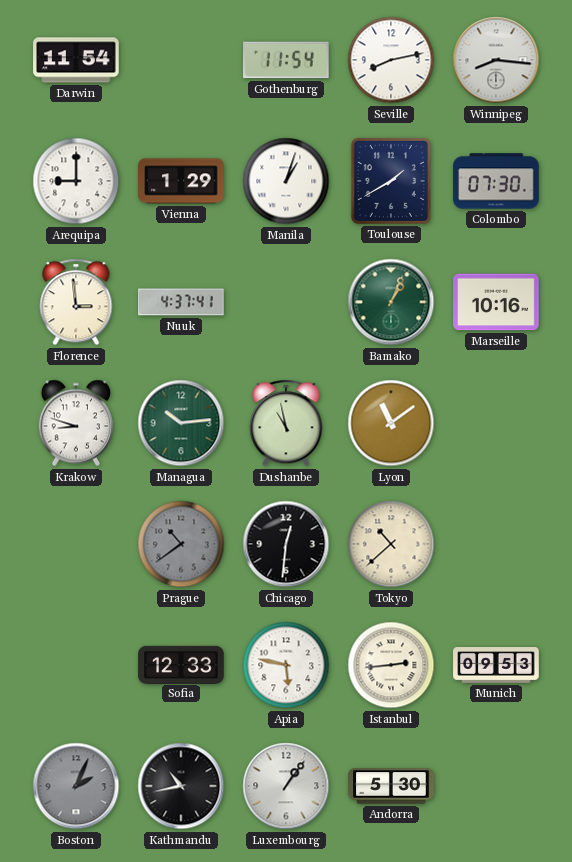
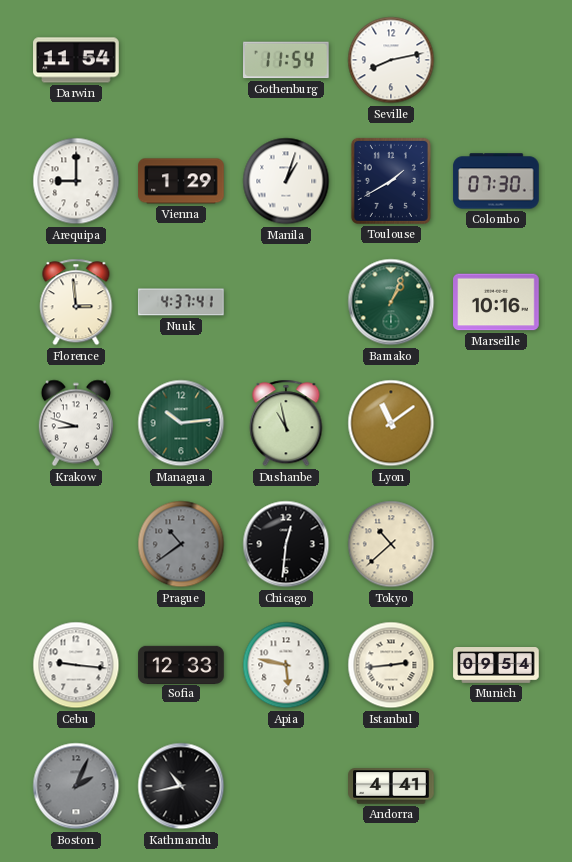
Winnipeg: 8:16 -> none (496, 60)
Cebu: none -> 9:16 (76, 665)
Munich: 09:53 -> 09:54 (496, 665)
Luxembourg: 1:06 -> none (286, 786)
Andorra: 5:30 -> 4:41 (391, 786)
